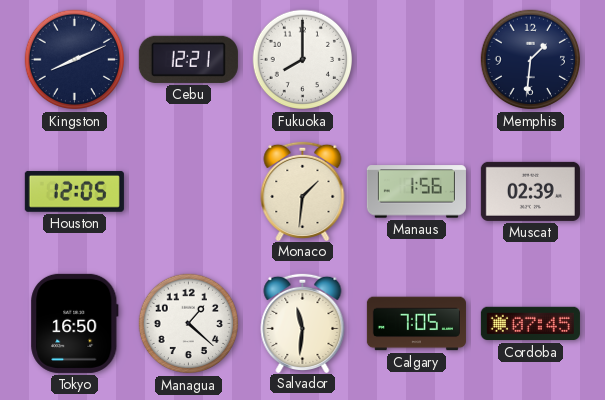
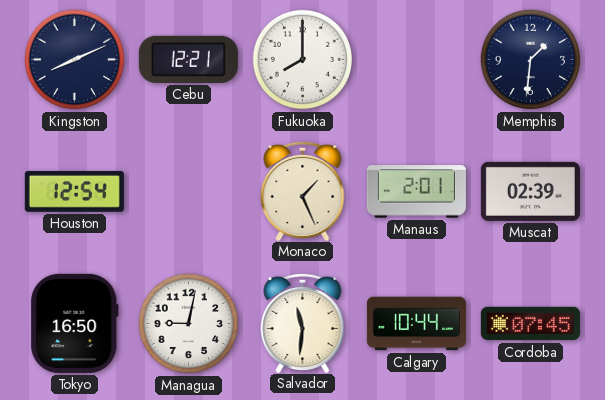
Houston: 12:05 -> 12:54 (74, 191)
Monaco: 1:31 -> 1:26 (303, 190)
Manaus: 1:56 -> 2:01 (416, 192)
Managua: 1:22 -> 9:02 (189, 324)
Calgary: 7:05 -> 10:44 (416, 324)
